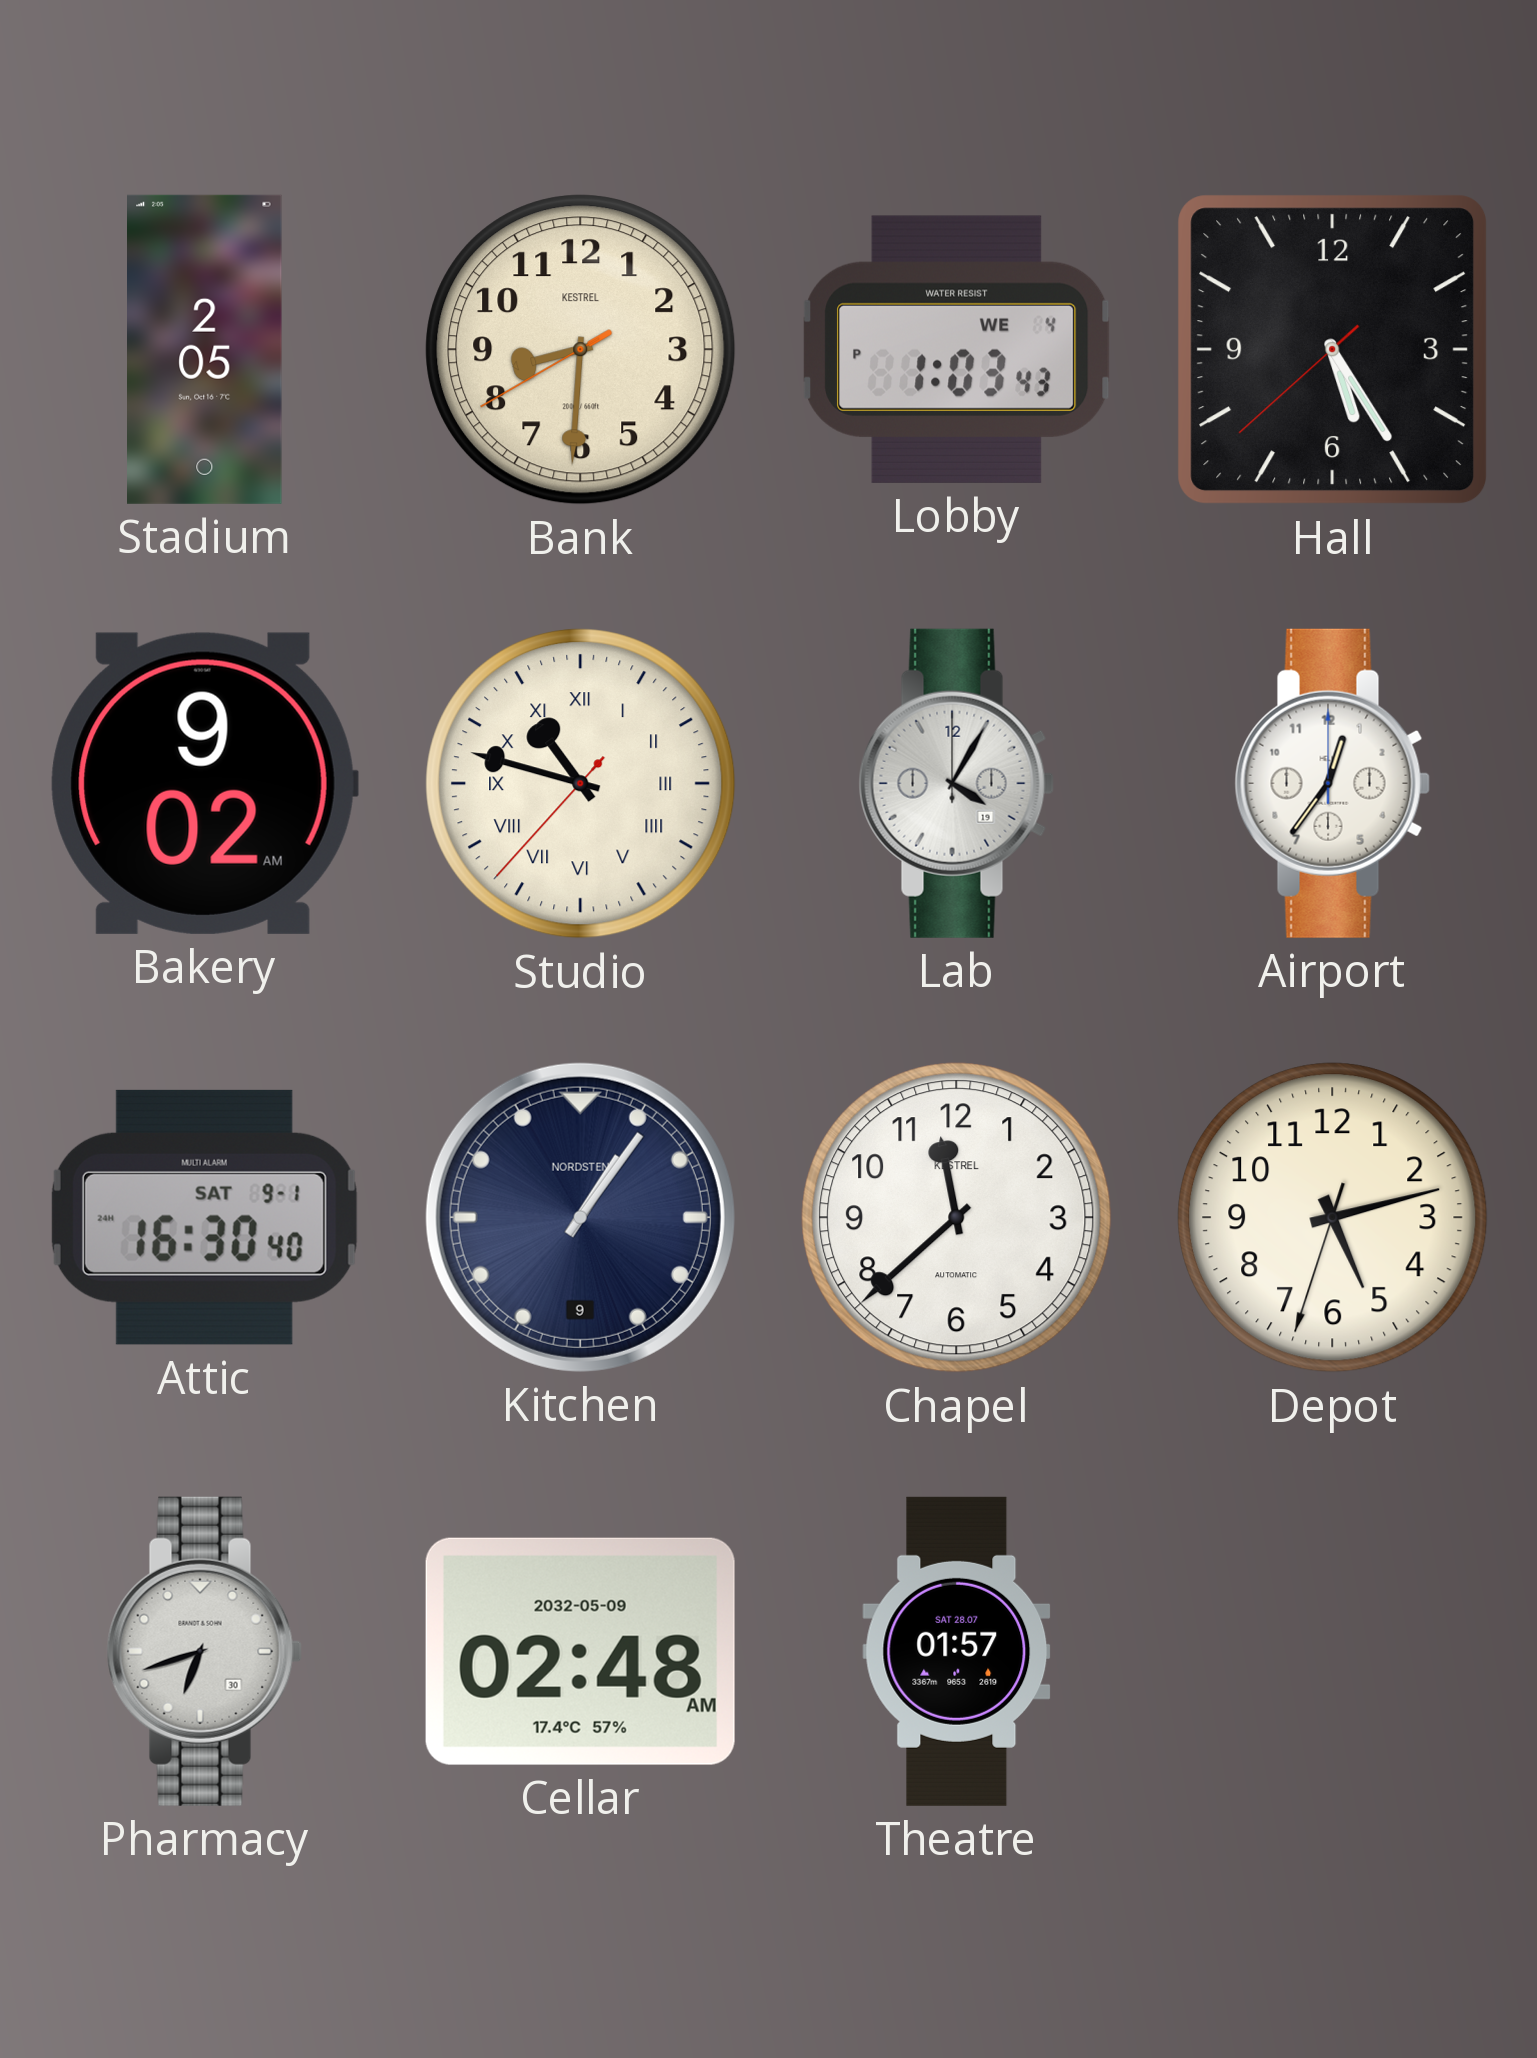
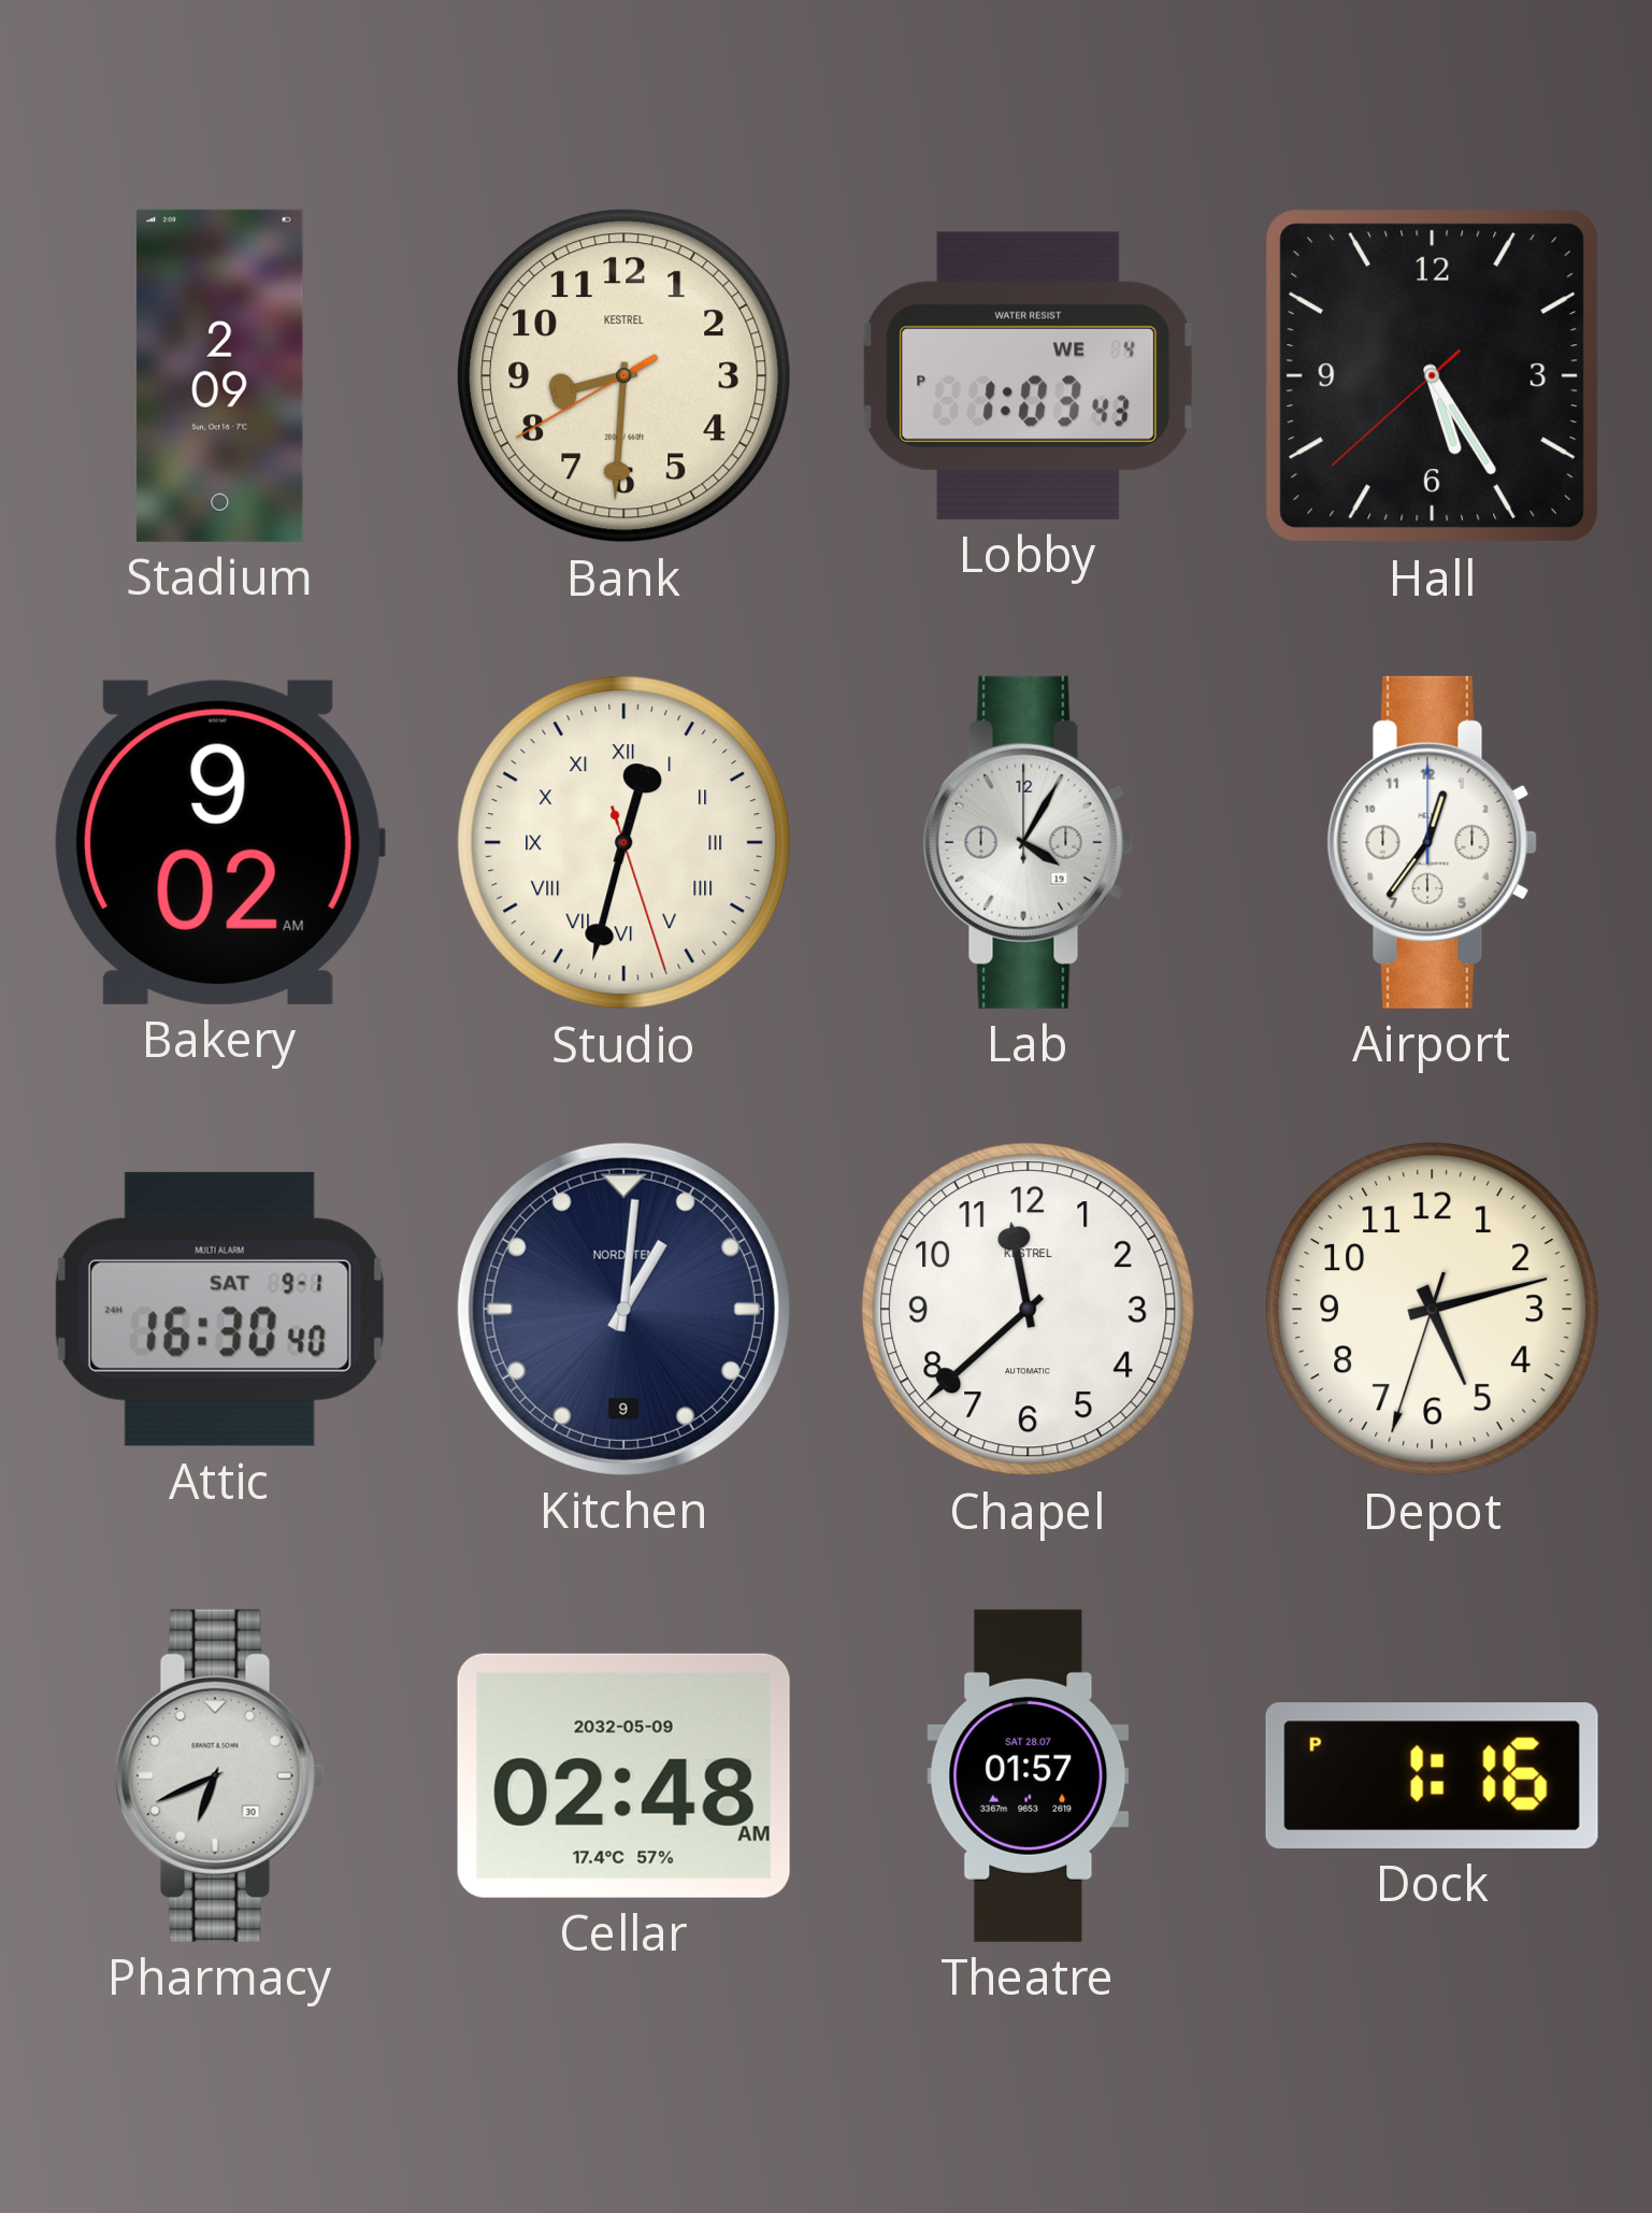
Stadium: 2:05 -> 2:09 (220, 375)
Studio: 10:47 -> 12:32 (624, 843)
Kitchen: 1:06 -> 1:01 (623, 1309)
Pharmacy: 6:42 -> 6:41 (219, 1775)
Dock: none -> 1:16 (1432, 1775)
